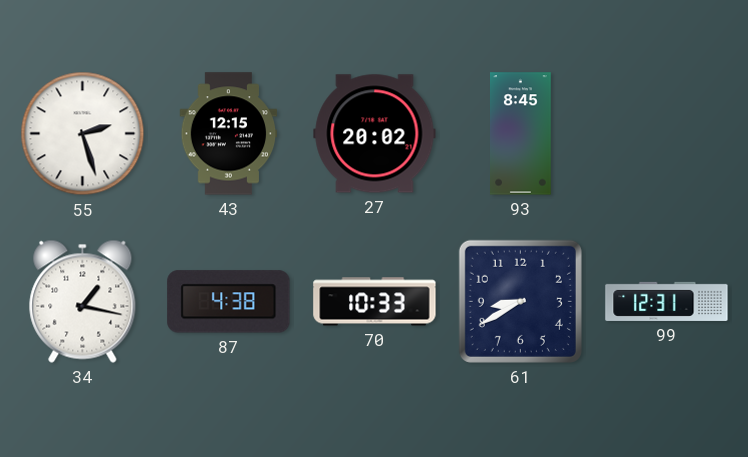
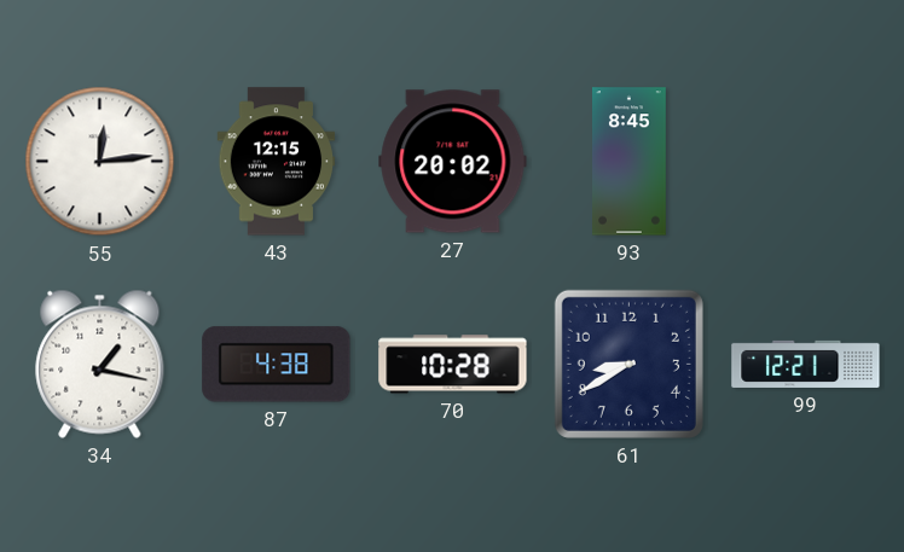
55: 2:27 -> 12:14 (100, 162)
70: 10:33 -> 10:28 (453, 365)
99: 12:31 -> 12:21 (806, 364)
